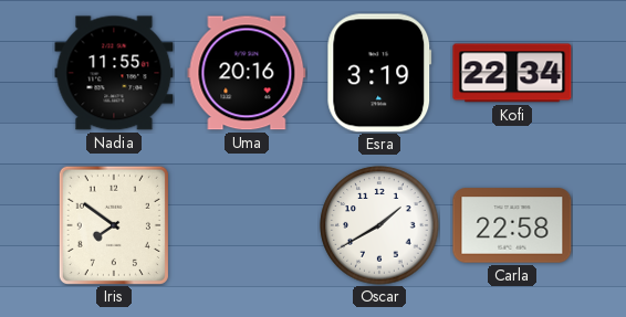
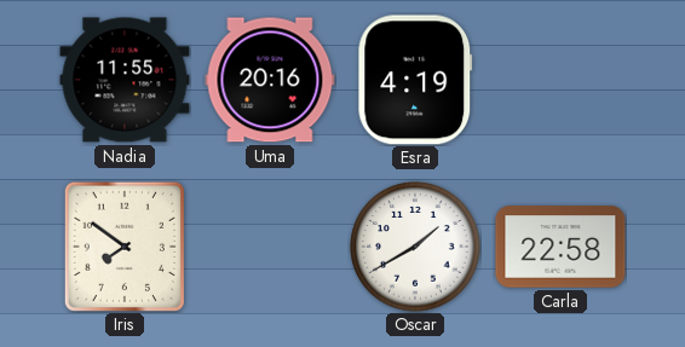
Esra: 3:19 -> 4:19 (415, 80)
Kofi: 22:34 -> none (512, 73)
